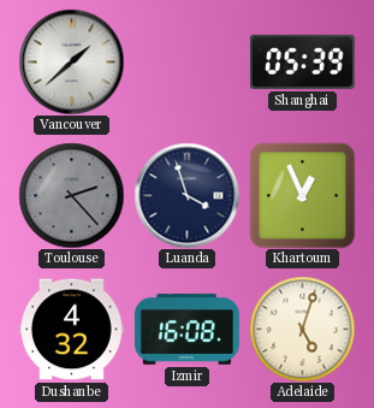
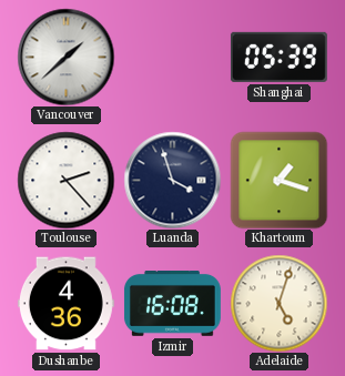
Toulouse dial: grey -> white (65, 180)
Khartoum: 12:56 -> 1:18 (278, 180)
Dushanbe: 4:32 -> 4:36 (65, 304)
